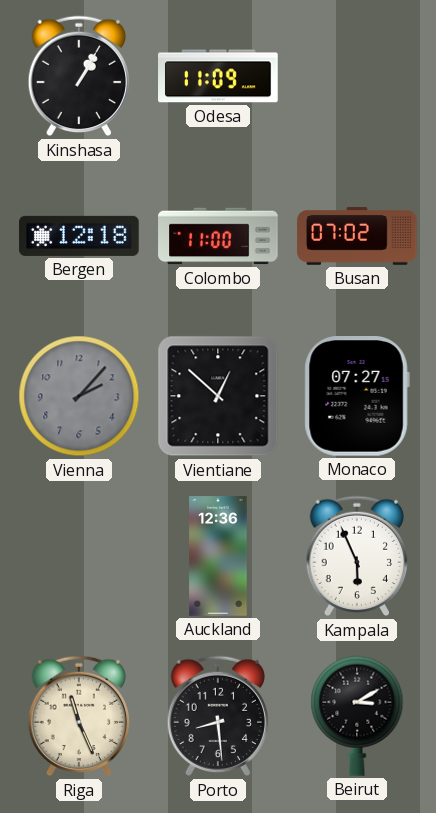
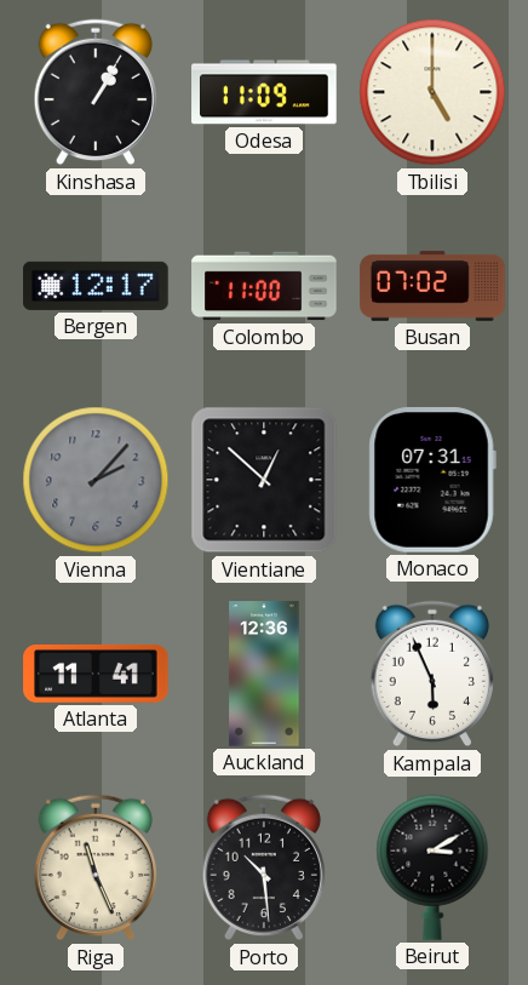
Tbilisi: none -> 5:00 (432, 92)
Bergen: 12:18 -> 12:17 (96, 286)
Monaco: 07:27 -> 07:31 (432, 481)
Atlanta: none -> 11:41 (96, 674)
Porto: 8:29 -> 10:29 (263, 867)
